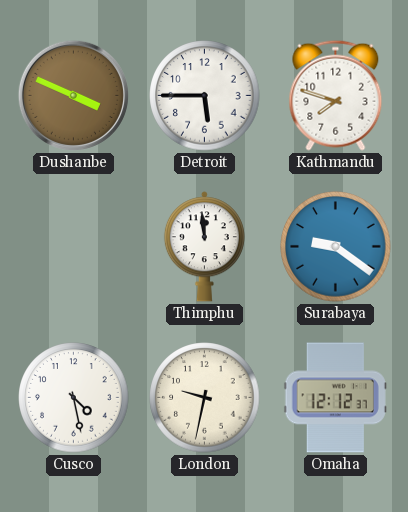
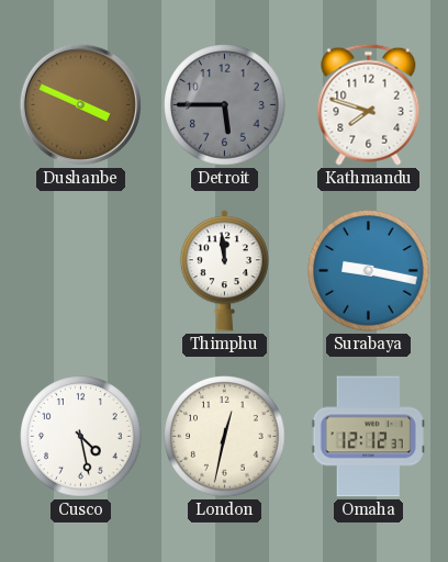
Detroit dial: white -> grey (225, 105)
Surabaya: 9:21 -> 9:17 (369, 271)
London: 9:32 -> 12:32 (225, 437)
